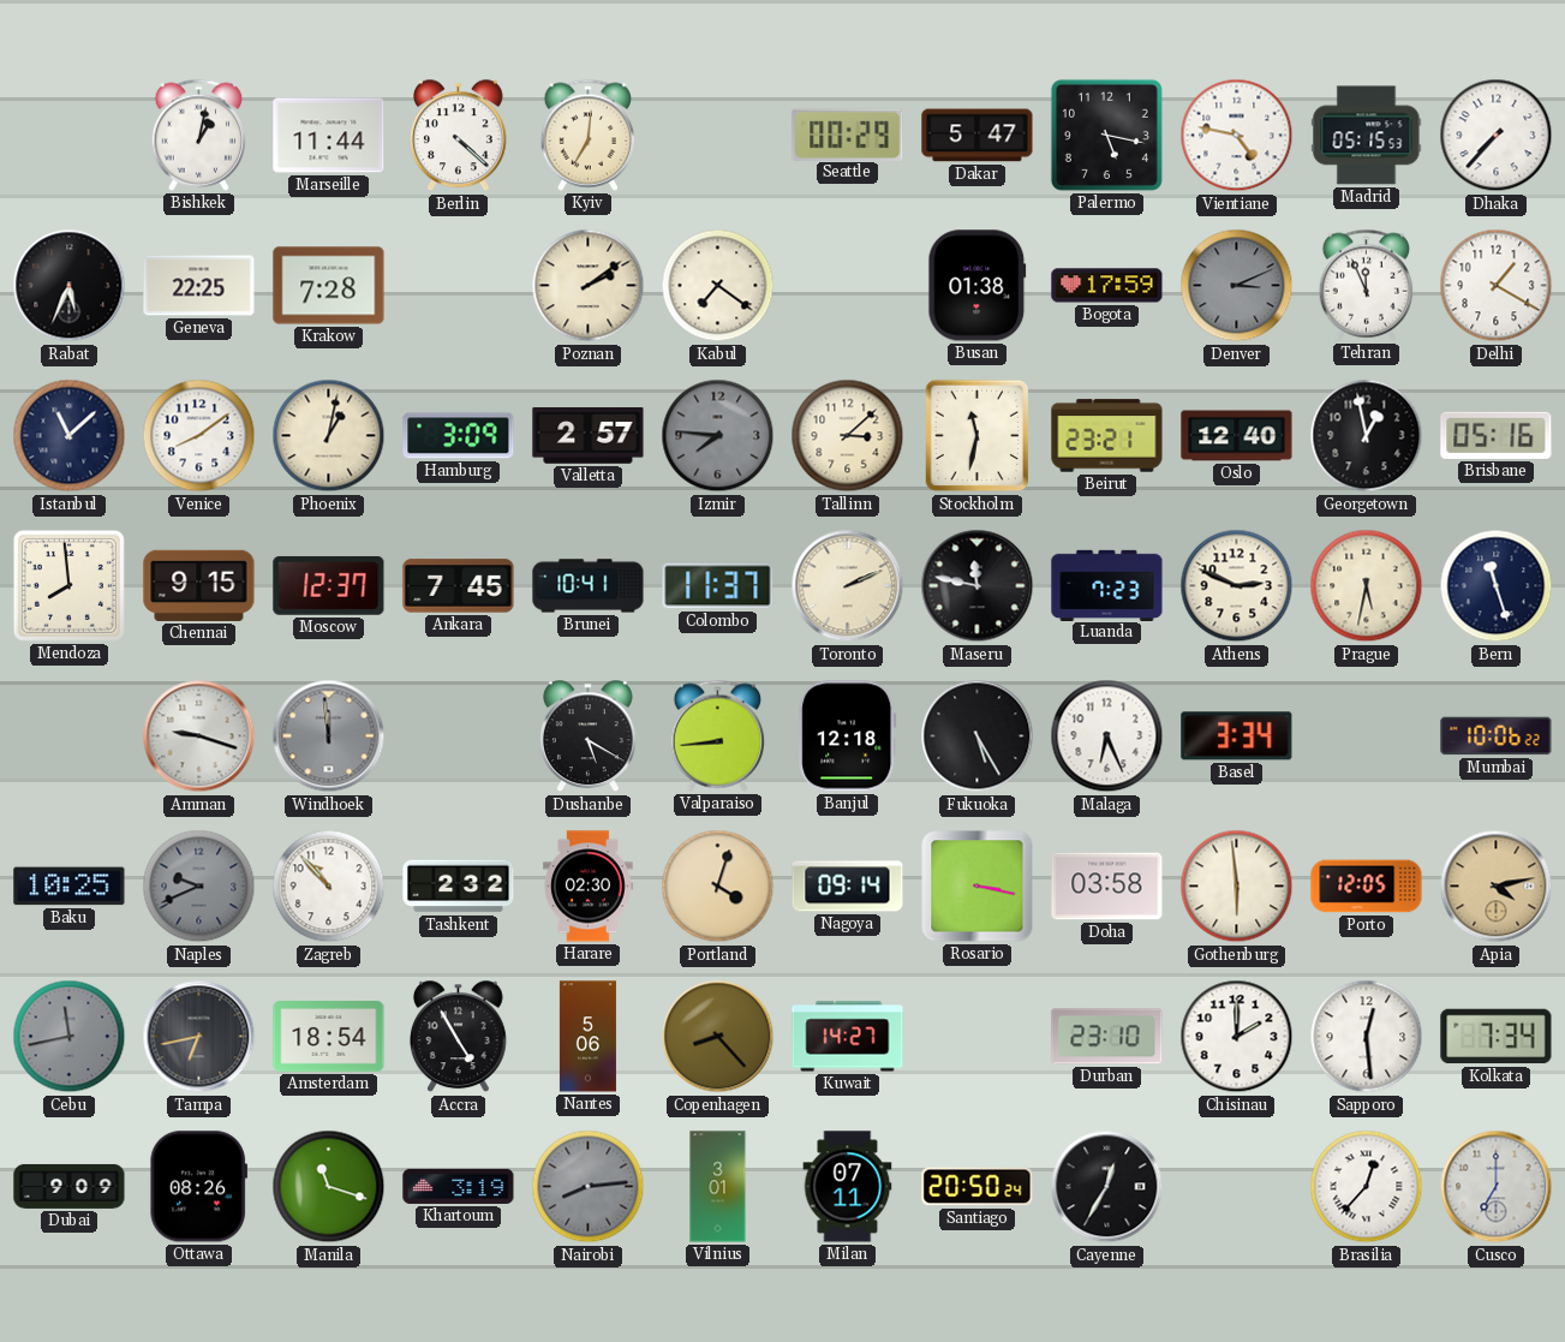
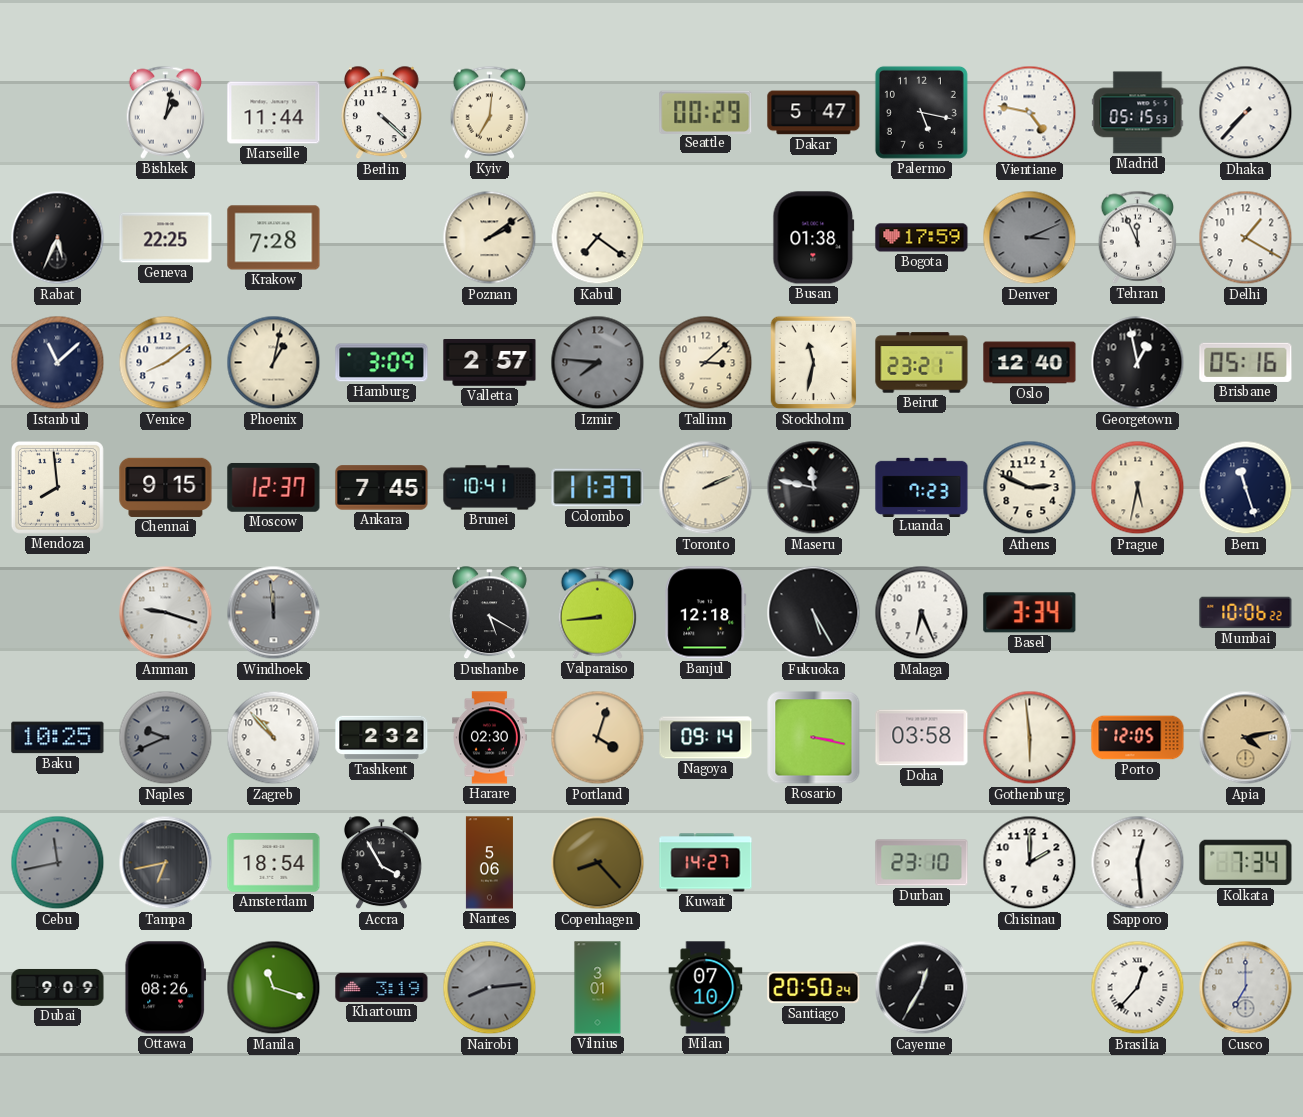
Accra: 4:55 -> 3:55 (382, 863)
Milan: 07:11 -> 07:10 (706, 988)
